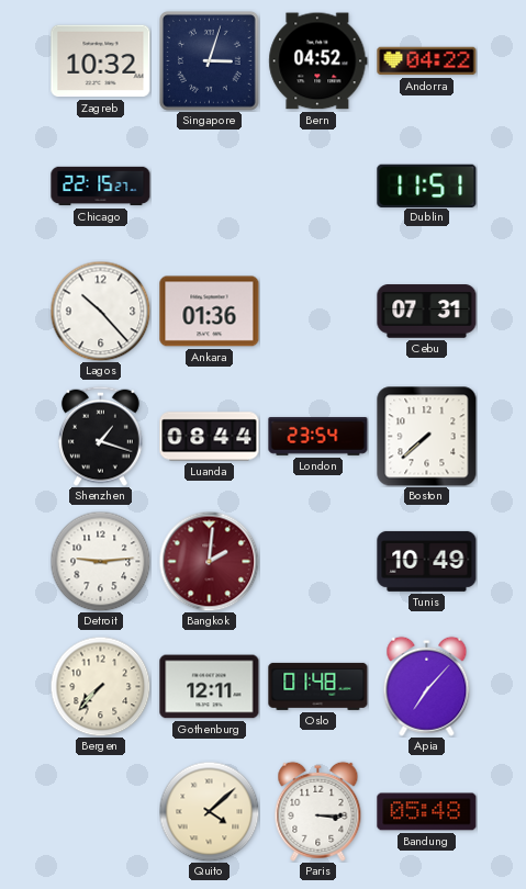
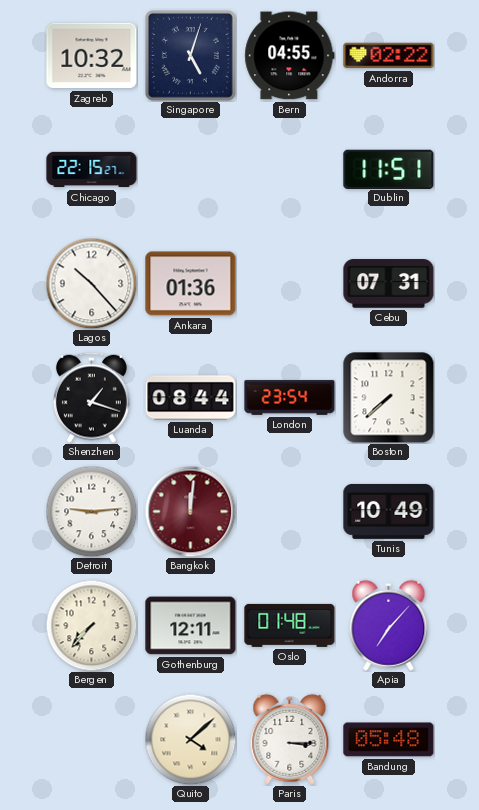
Singapore: 3:03 -> 5:03 (190, 55)
Bern: 04:52 -> 04:55 (290, 56)
Andorra: 04:22 -> 02:22 (389, 56)
Bangkok: 2:01 -> 12:01 (190, 511)
